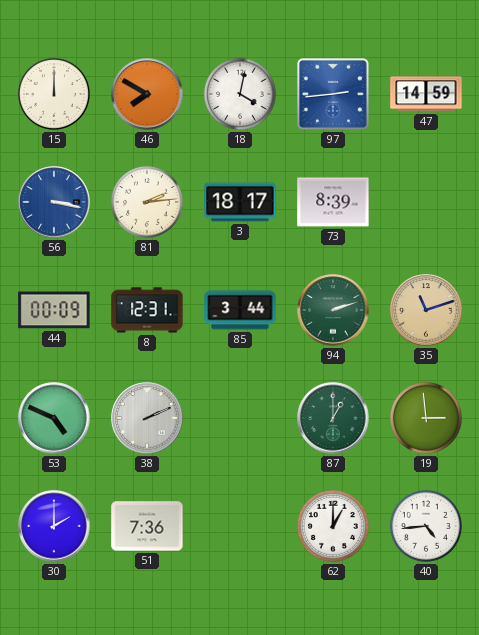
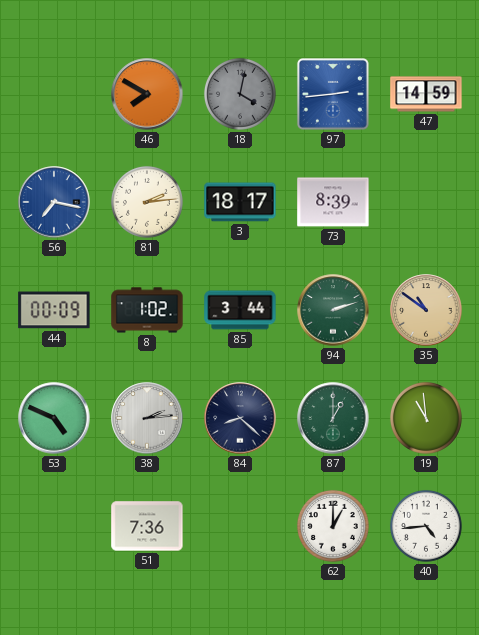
15: 12:00 -> none (54, 94)
18 dial: white -> grey (240, 94)
56: 3:17 -> 7:17 (54, 202)
8: 12:31 -> 1:02 (147, 310)
35: 11:12 -> 10:51 (426, 310)
38: 2:11 -> 2:14 (147, 418)
84: none -> 8:22 (240, 418)
19: 2:59 -> 10:59 (426, 418)
30: 2:00 -> none (54, 526)
